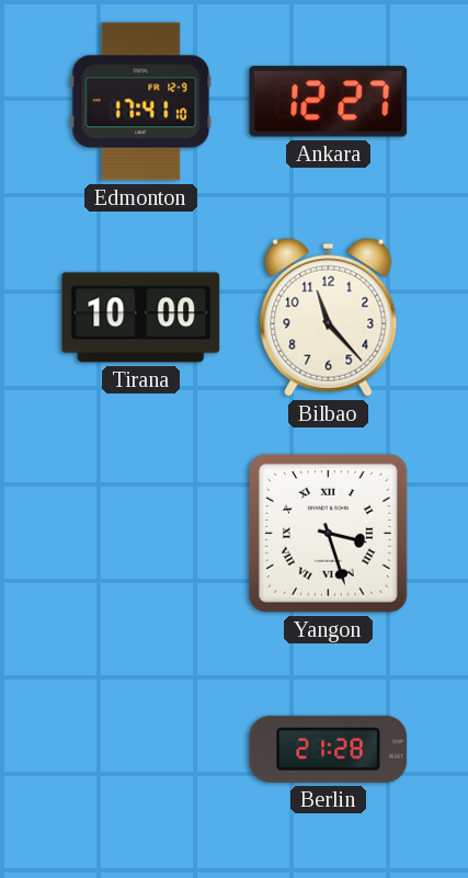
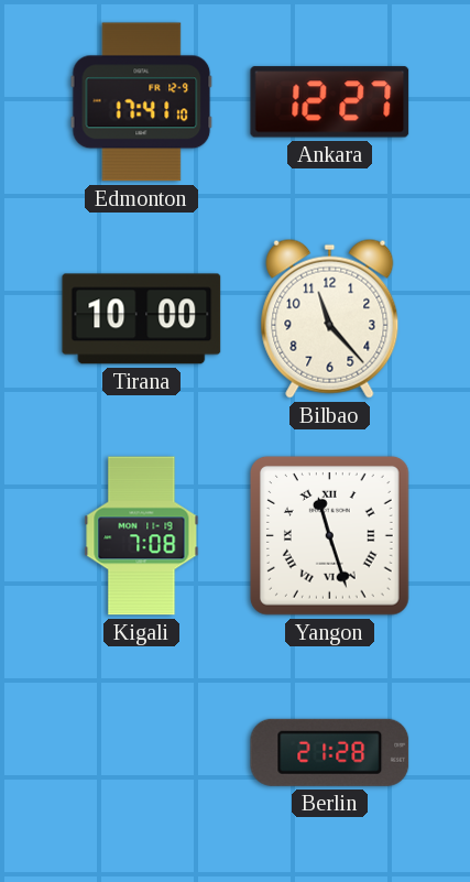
Kigali: none -> 7:08 (142, 536)
Yangon: 3:27 -> 11:27 (329, 535)
